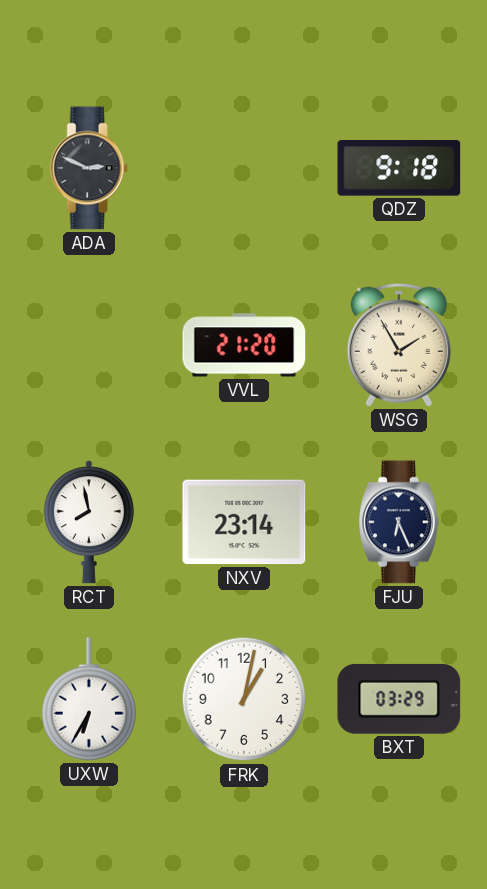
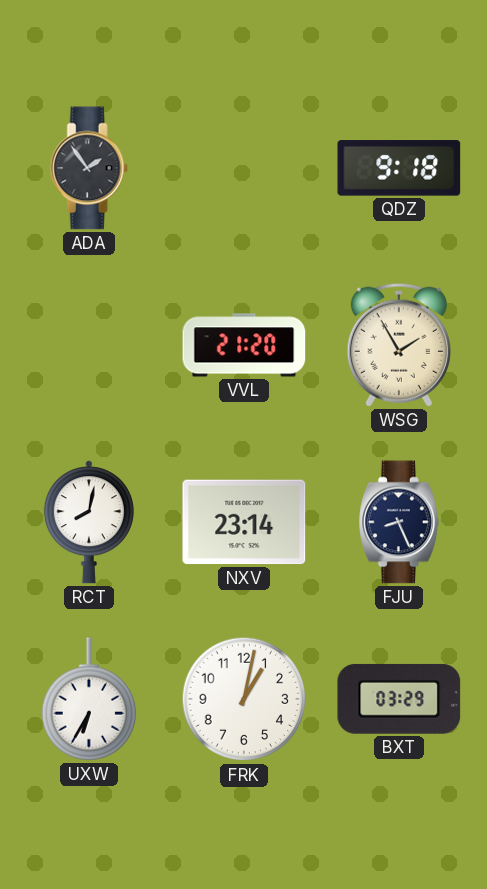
ADA: 2:49 -> 1:54 (89, 168)
RCT: 7:58 -> 8:02 (89, 522)
FJU: 6:26 -> 8:26 (400, 522)
